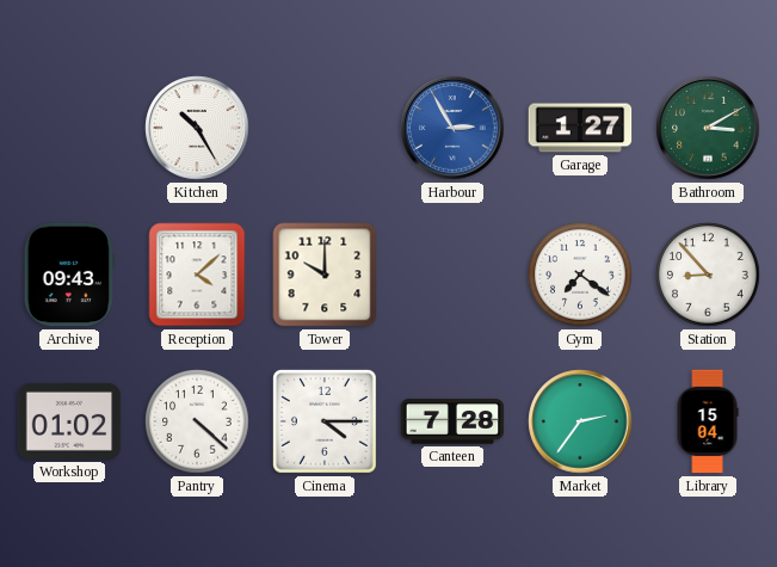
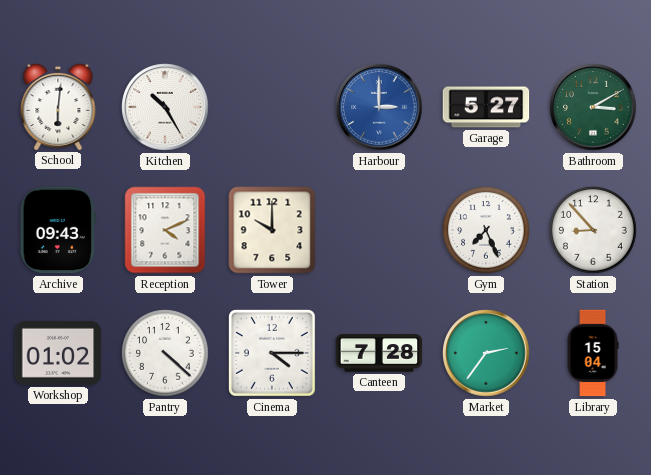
School: none -> 6:01 (58, 106)
Harbour: 2:55 -> 3:00 (379, 107)
Garage: 1:27 -> 5:27 (486, 107)
Reception: 4:08 -> 4:11 (165, 230)
Gym: 7:21 -> 7:26 (486, 230)
